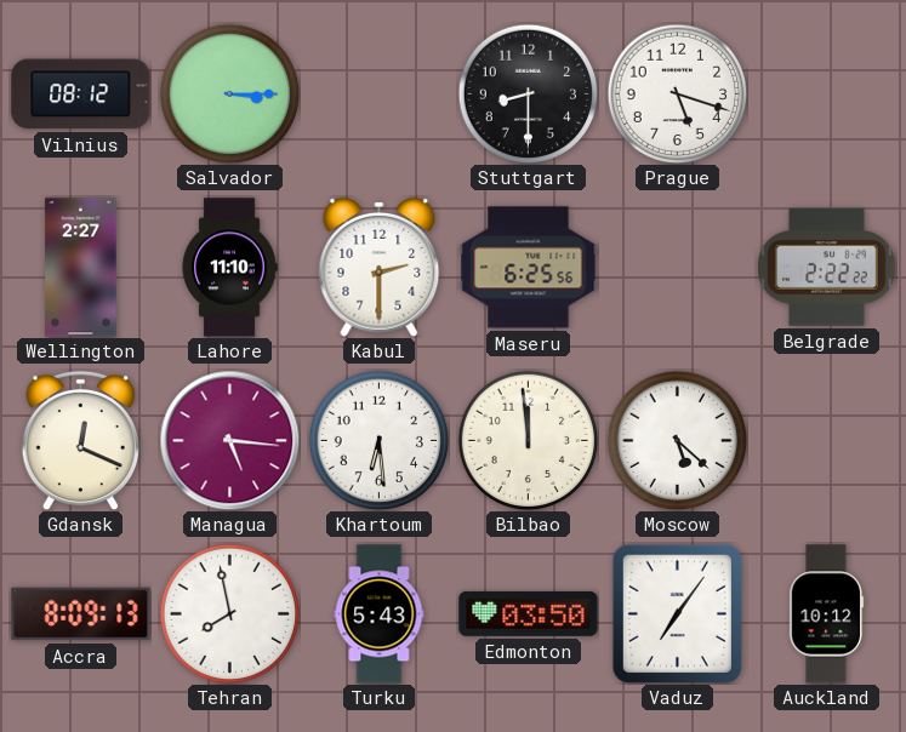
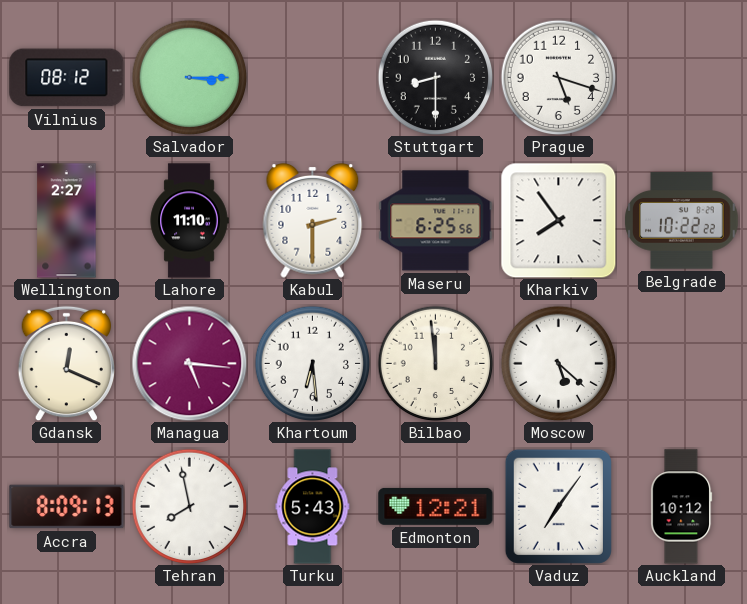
Kharkiv: none -> 7:54 (558, 220)
Belgrade: 2:22 -> 10:22 (682, 221)
Edmonton: 03:50 -> 12:21 (436, 506)
